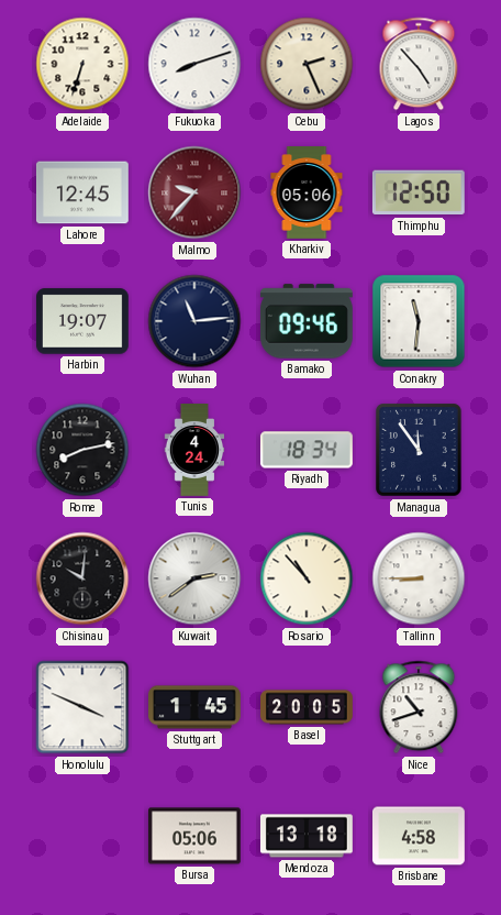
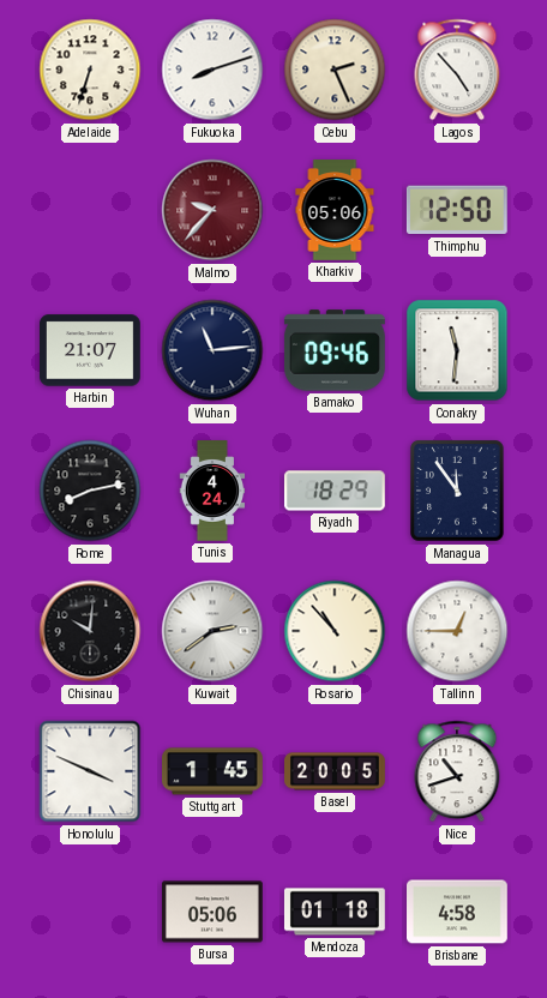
Lahore: 12:45 -> none (82, 192)
Harbin: 19:07 -> 21:07 (91, 350)
Riyadh: 18:34 -> 18:29 (335, 491)
Tallinn: 8:45 -> 12:45 (457, 631)
Mendoza: 13:18 -> 01:18 (335, 912)
